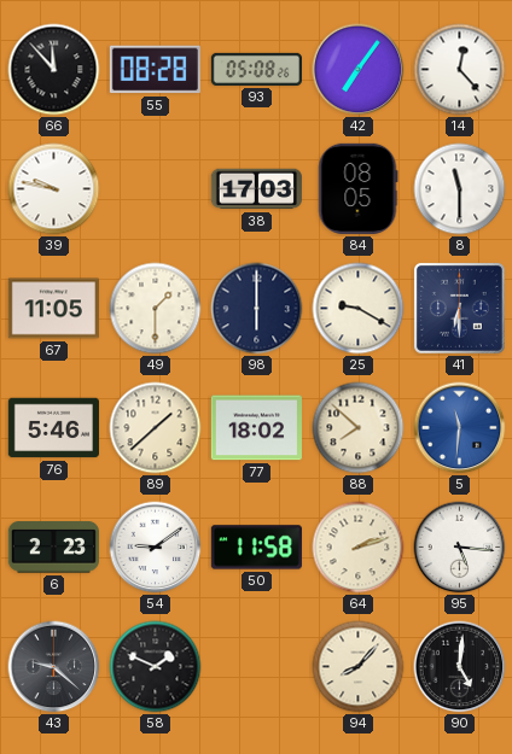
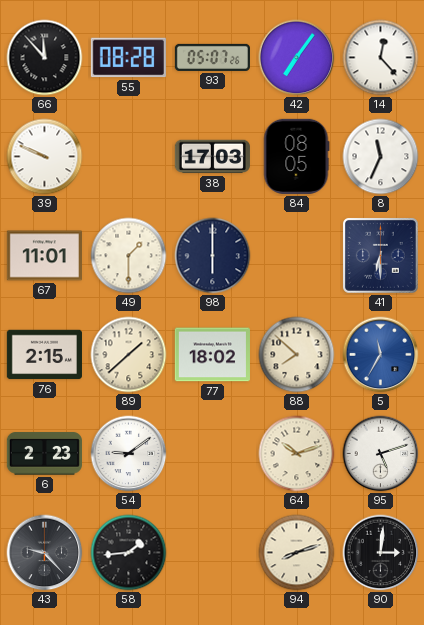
93: 05:08 -> 05:07 (212, 57)
39: 9:47 -> 9:49 (45, 157)
8: 11:30 -> 11:34 (381, 157)
67: 11:05 -> 11:01 (44, 256)
25: 9:20 -> none (359, 309)
76: 5:46 -> 2:15 (44, 355)
5: 11:31 -> 11:35 (381, 355)
50: 11:58 -> none (256, 548)
64: 2:12 -> 10:12 (297, 454)
95: 5:16 -> 5:12 (381, 454)
43: 9:22 -> 9:23 (45, 553)
58: 1:49 -> 1:44 (129, 553)
94: 8:07 -> 8:12 (297, 553)
90: 5:01 -> 3:01 (381, 553)
